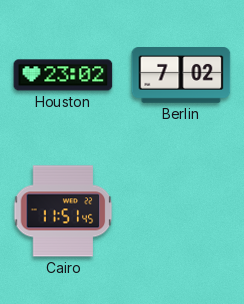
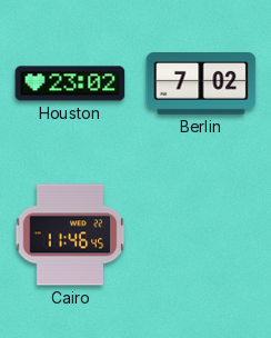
Cairo: 11:51 -> 11:46 (70, 235)
